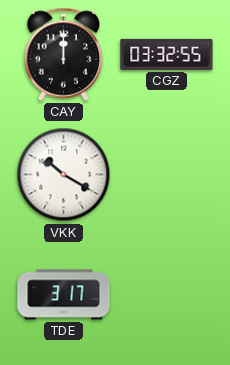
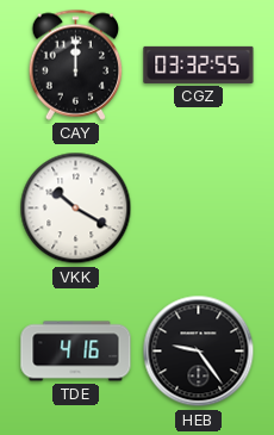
TDE: 3:17 -> 4:16 (76, 352)
HEB: none -> 9:24 (199, 352)
